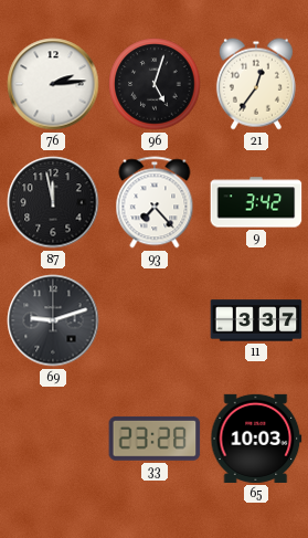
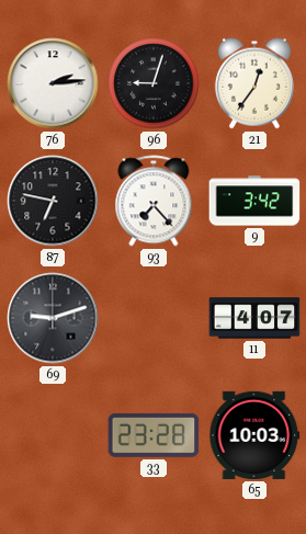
96: 5:03 -> 9:03 (154, 83)
87: 11:58 -> 6:47 (53, 201)
11: 3:37 -> 4:07 (254, 318)
